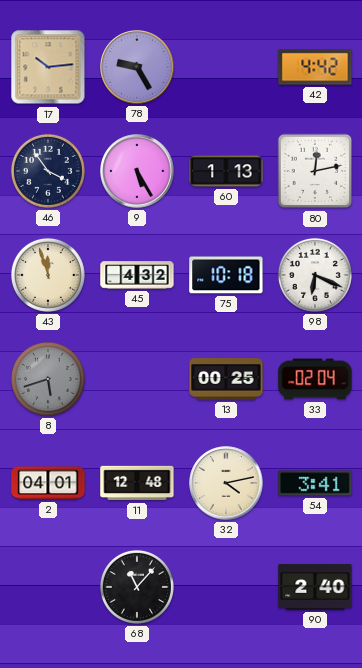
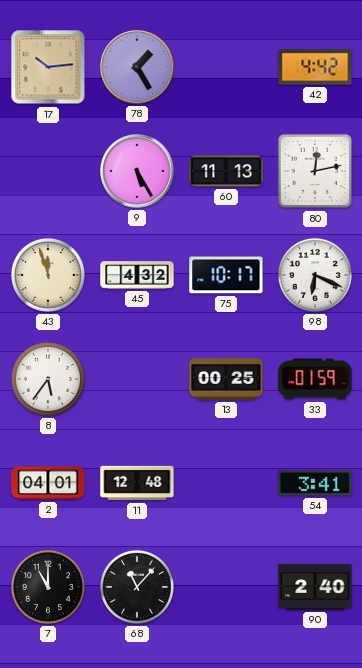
78: 9:25 -> 1:25 (137, 67)
46: 3:54 -> none (48, 171)
60: 1:13 -> 11:13 (226, 171)
75: 10:18 -> 10:17 (226, 275)
8: 5:42 -> 5:36 (48, 379)
8 dial: grey -> white (48, 379)
33: 02:04 -> 01:59 (315, 379)
32: 4:13 -> none (226, 483)
7: none -> 11:00 (48, 587)
